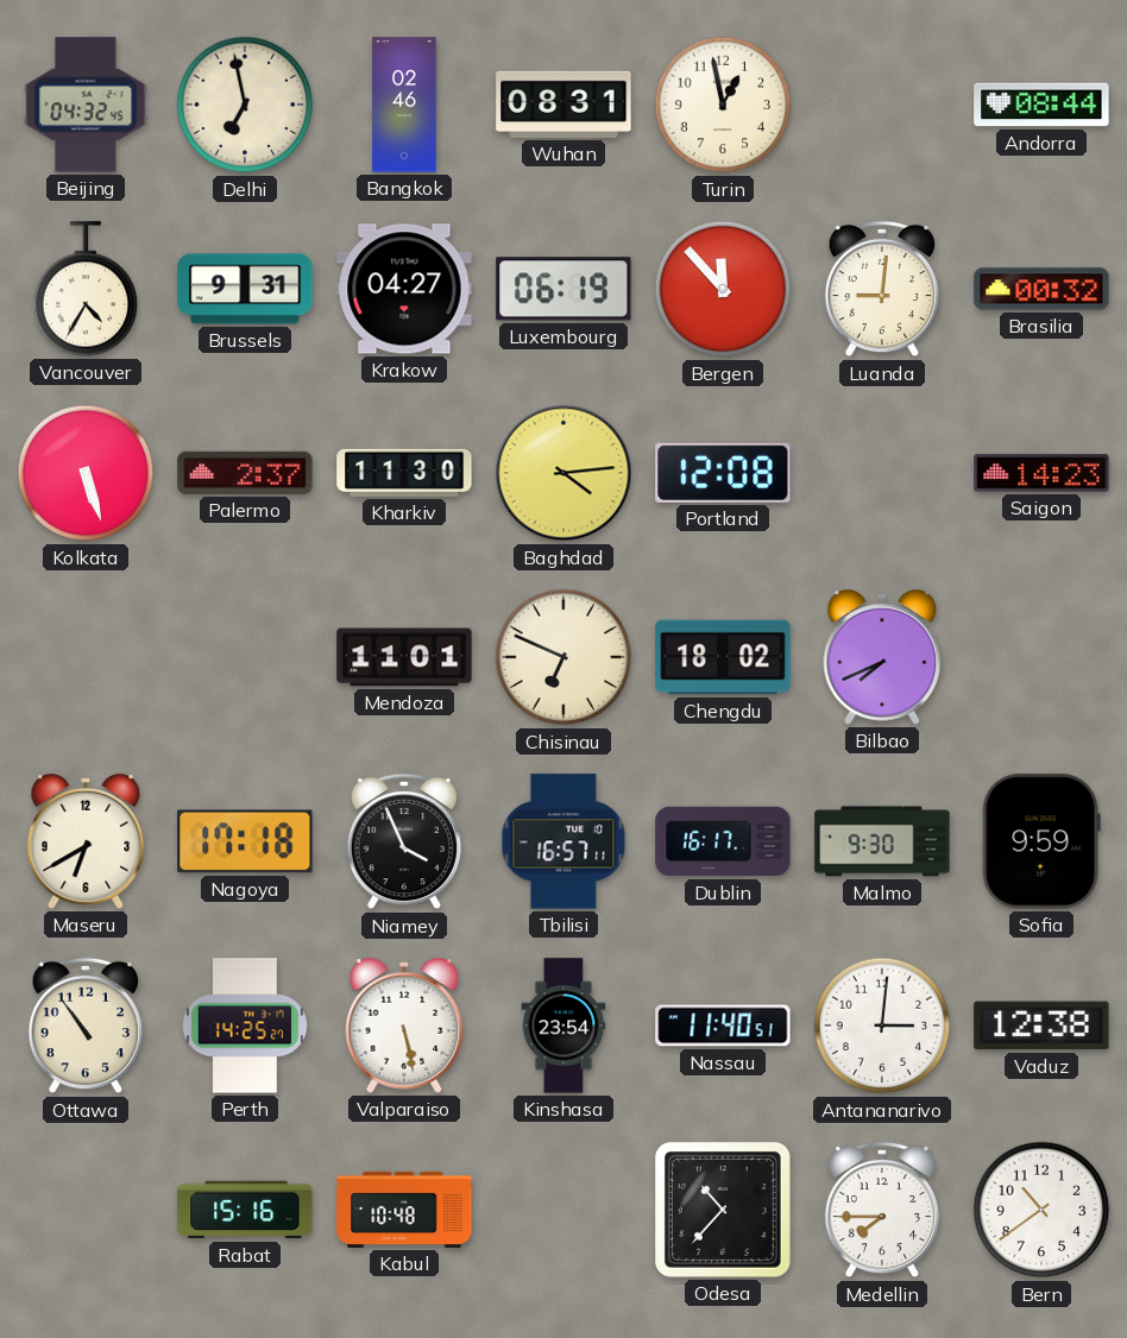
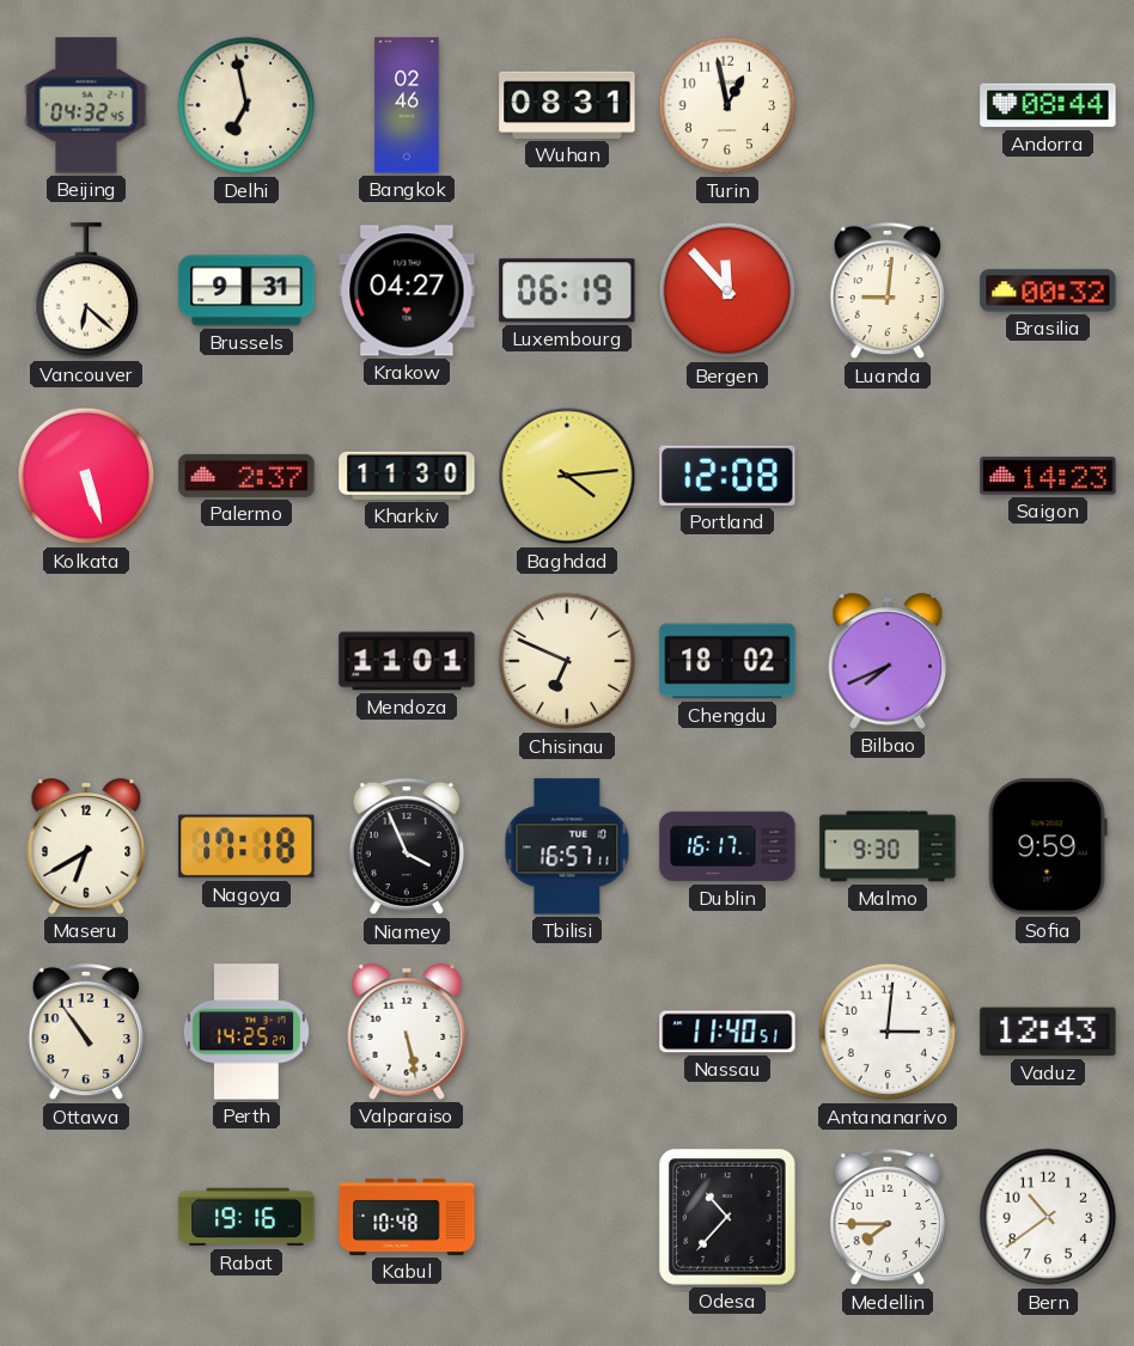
Vancouver: 4:35 -> 6:22 (86, 290)
Kinshasa: 23:54 -> none (563, 1025)
Vaduz: 12:38 -> 12:43 (1048, 1032)
Rabat: 15:16 -> 19:16 (246, 1217)
